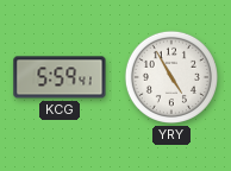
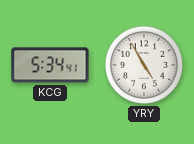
KCG: 5:59 -> 5:34 (50, 65)
